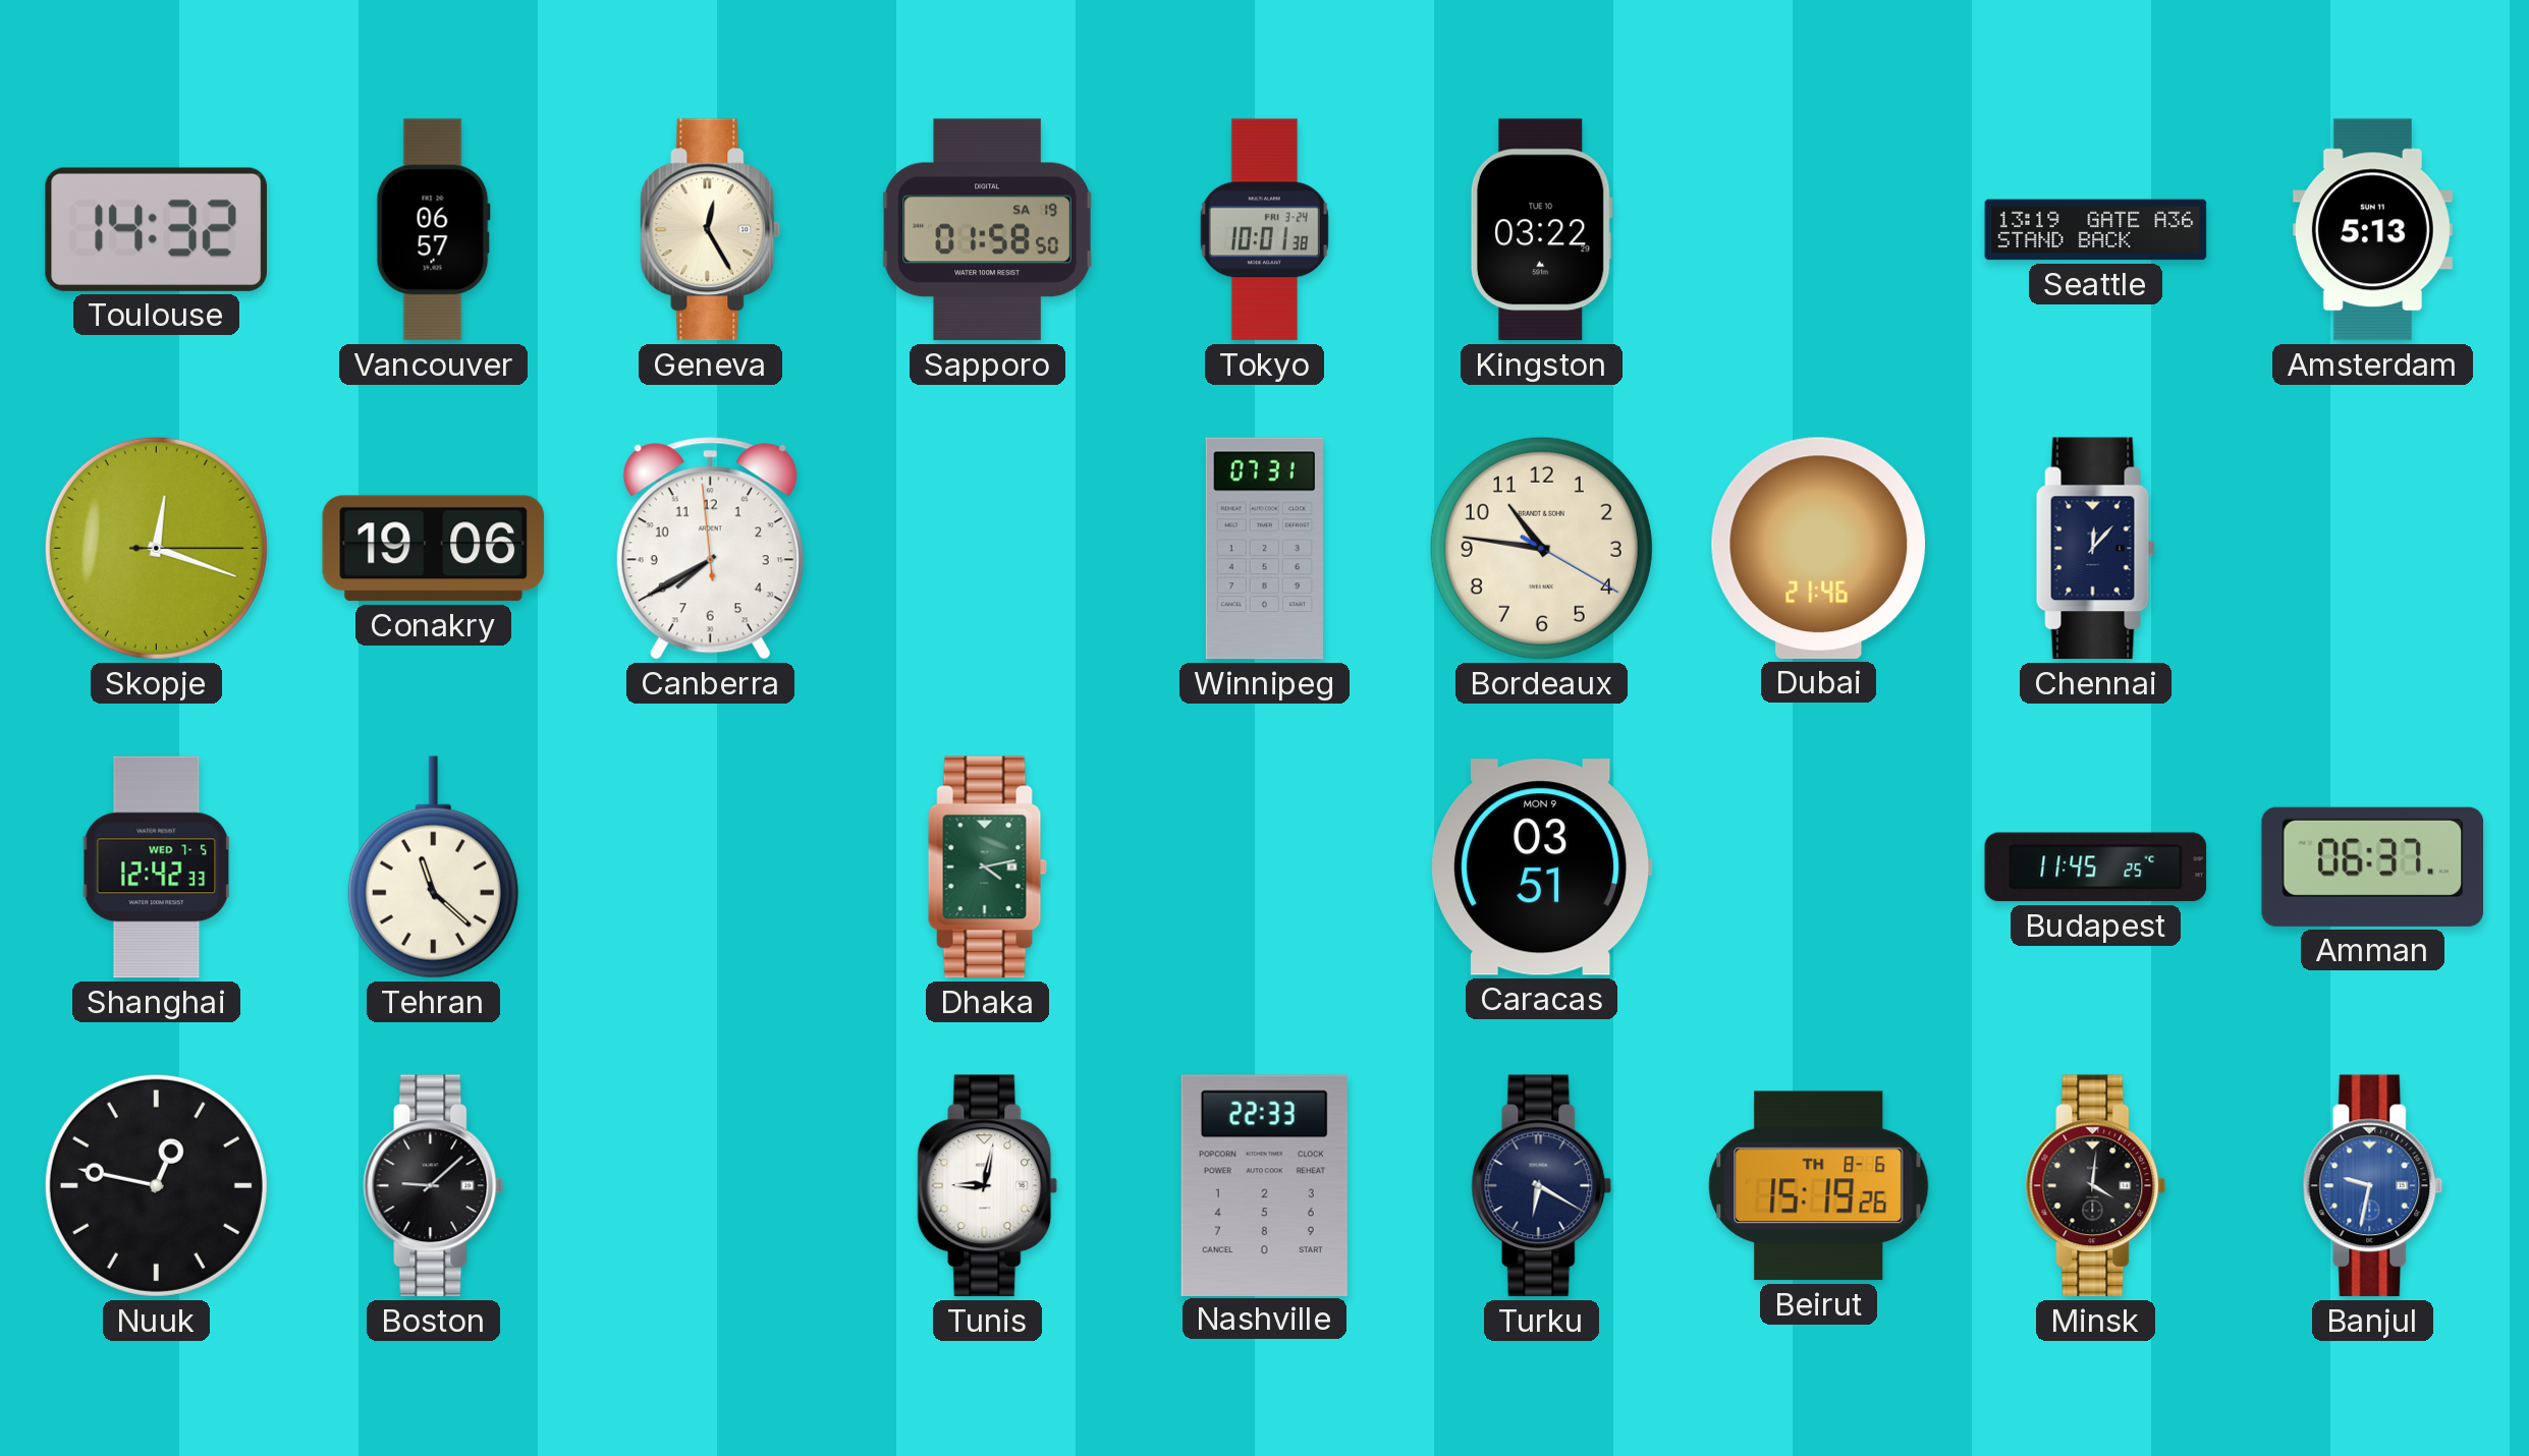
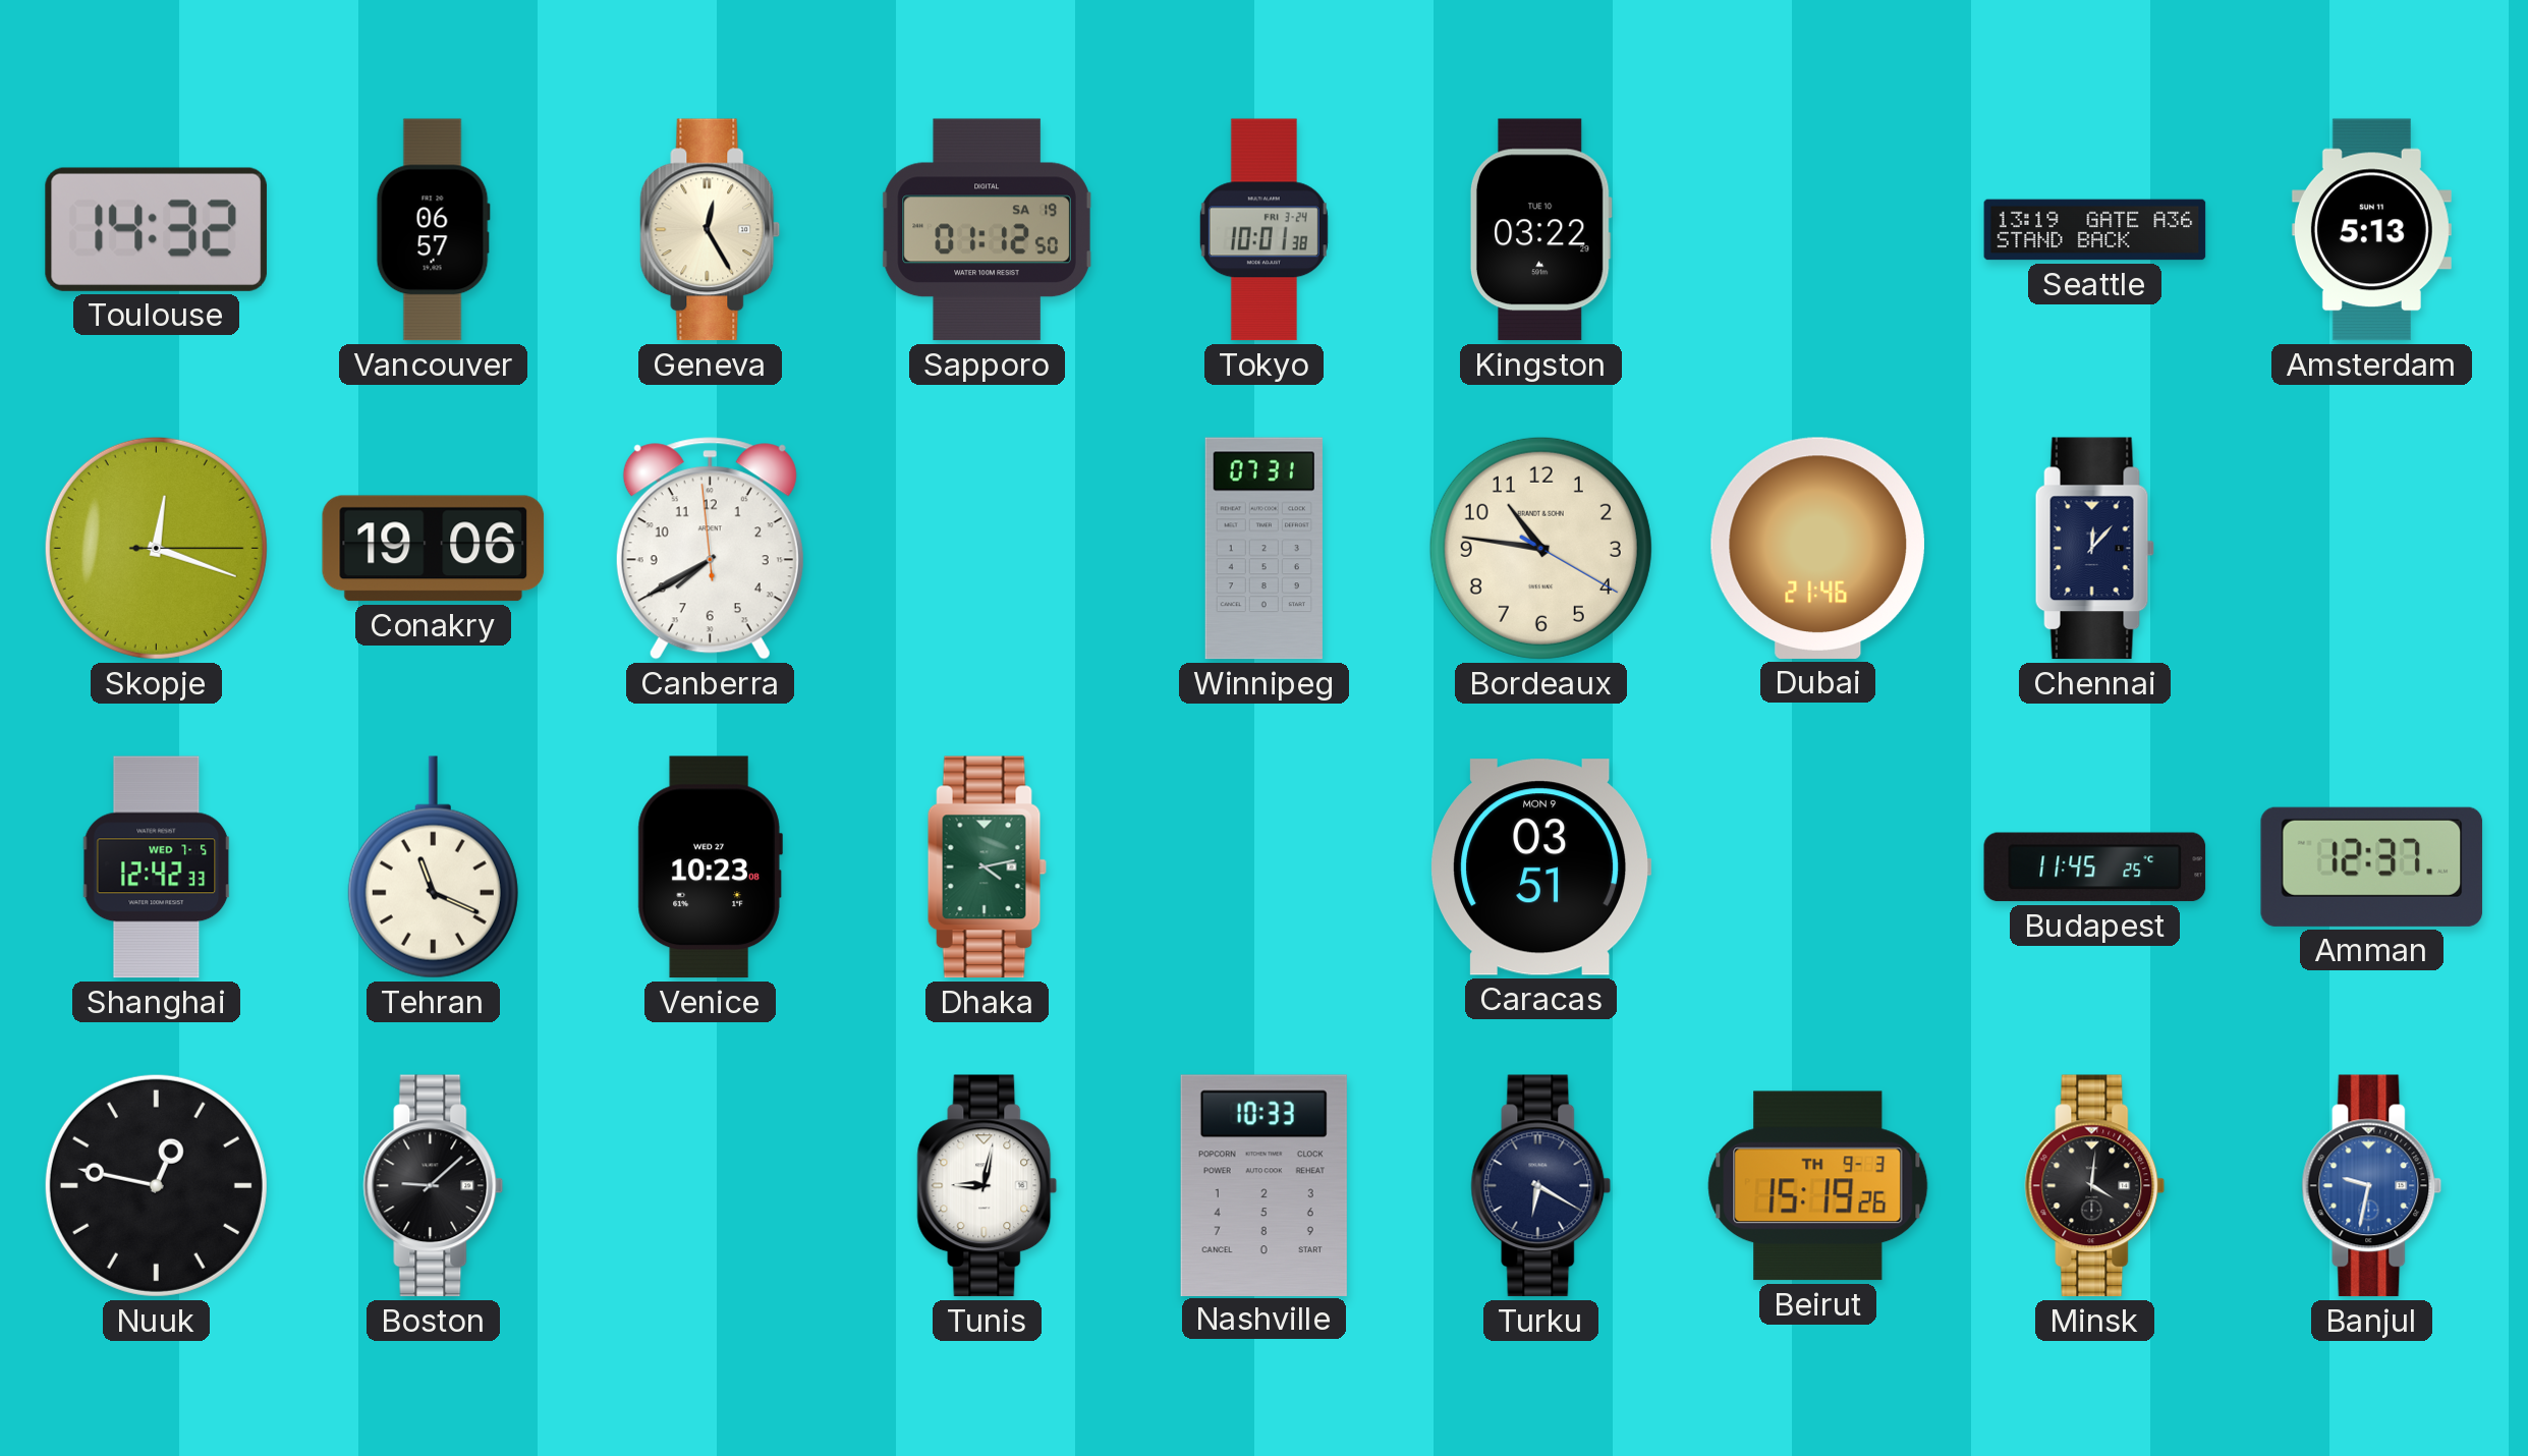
Sapporo: 01:58 -> 01:12 (987, 230)
Tehran: 11:22 -> 11:19 (433, 867)
Venice: none -> 10:23 (710, 867)
Amman: 06:37 -> 12:37 (2372, 866)
Nashville: 22:33 -> 10:33 (1263, 1185)
Beirut date: TH 8-6 -> TH 9-3 (1818, 1186)
